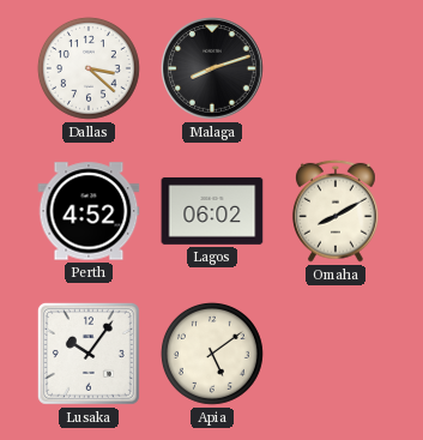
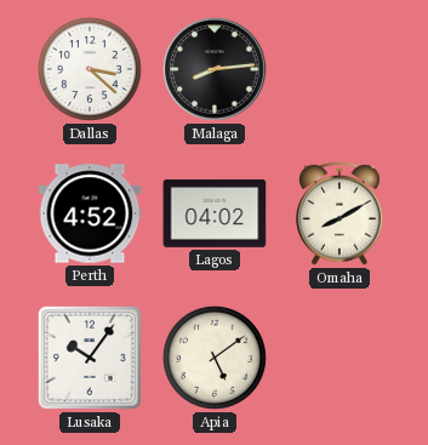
Malaga: 8:12 -> 8:14 (215, 69)
Lagos: 06:02 -> 04:02 (215, 213)
